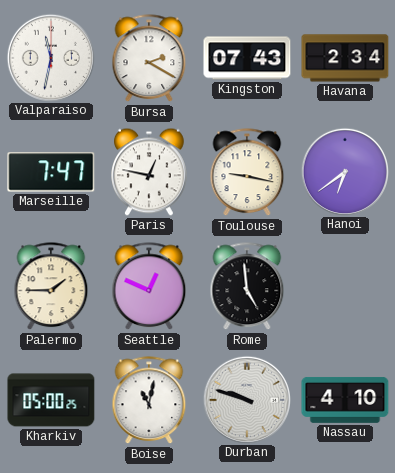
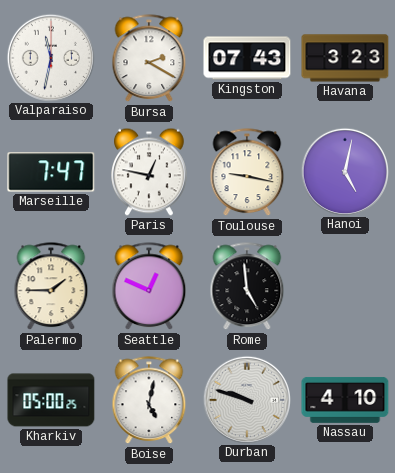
Havana: 2:34 -> 3:23 (345, 58)
Hanoi: 6:39 -> 5:02 (344, 171)
Boise: 11:02 -> 5:02 (149, 401)
